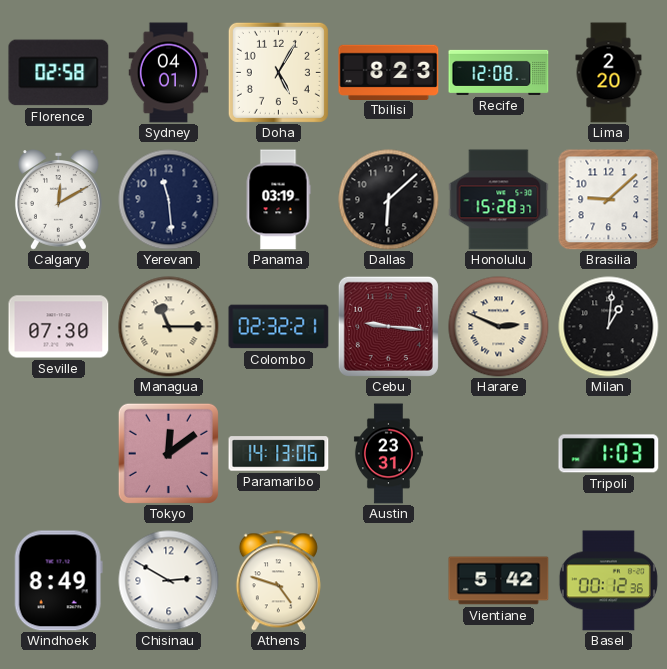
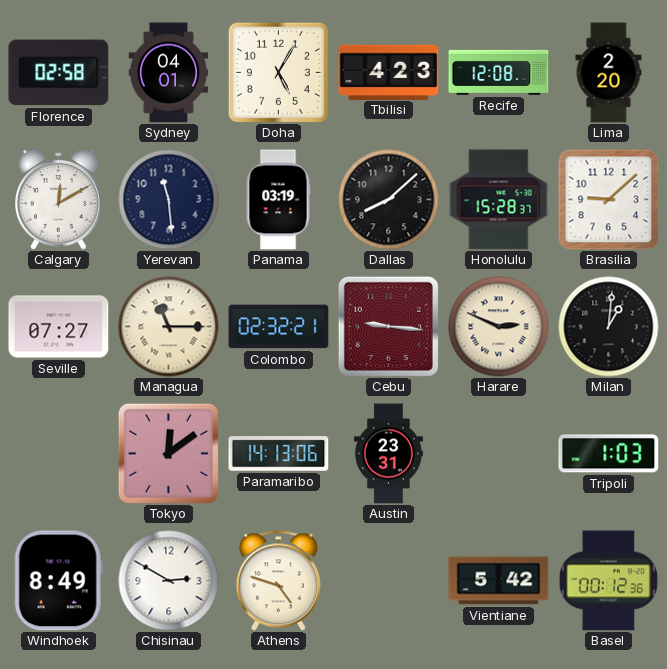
Tbilisi: 8:23 -> 4:23 (389, 72)
Dallas: 6:08 -> 8:08 (389, 200)
Seville: 07:30 -> 07:27 (59, 327)
